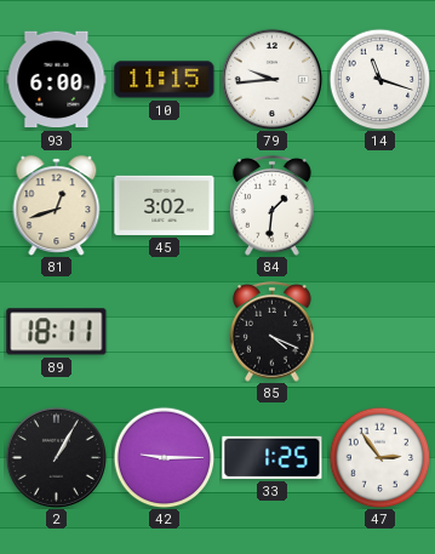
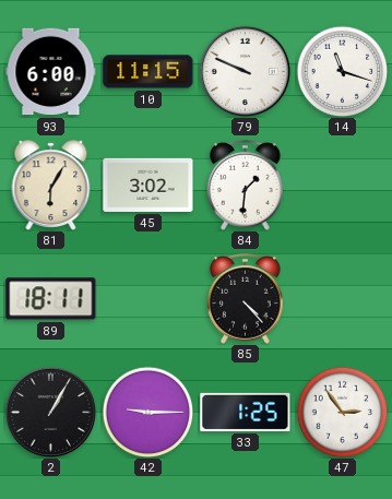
79: 9:44 -> 9:49 (245, 71)
81: 12:42 -> 6:05 (51, 186)
85: 4:19 -> 4:23 (246, 298)
